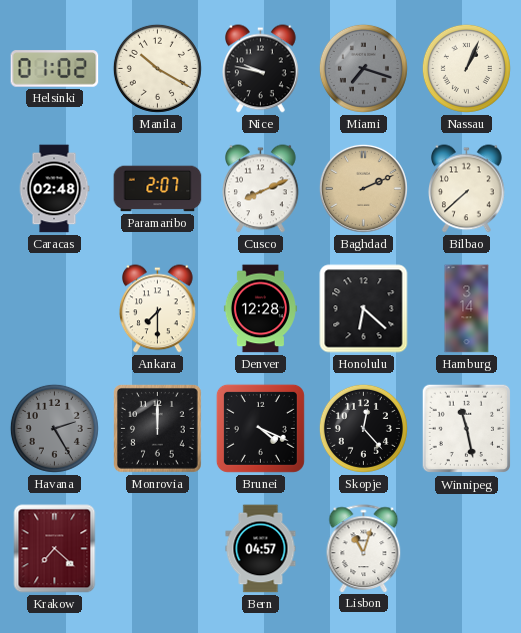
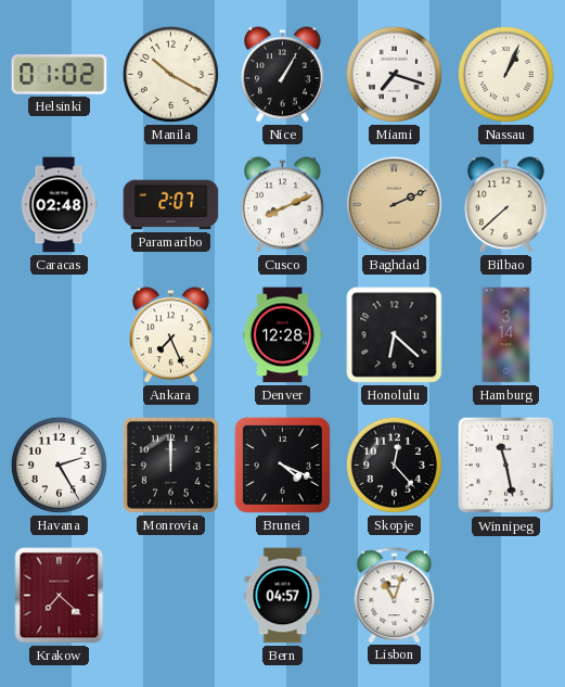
Nice: 9:47 -> 1:05 (283, 75)
Miami dial: grey -> white (394, 74)
Ankara: 7:30 -> 7:26 (171, 335)
Havana dial: grey -> white (59, 465)
